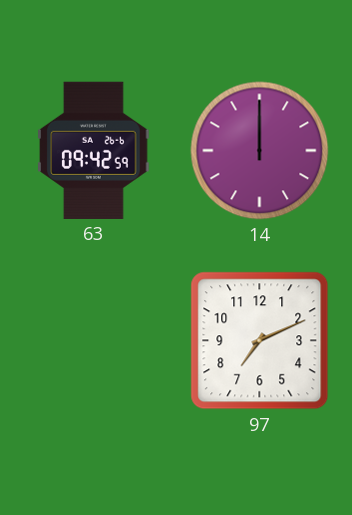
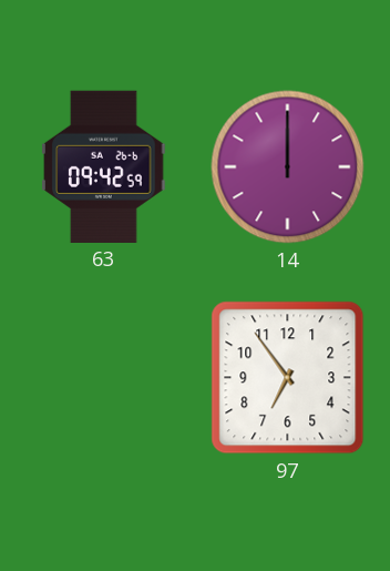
97: 7:11 -> 6:54 (288, 378)
